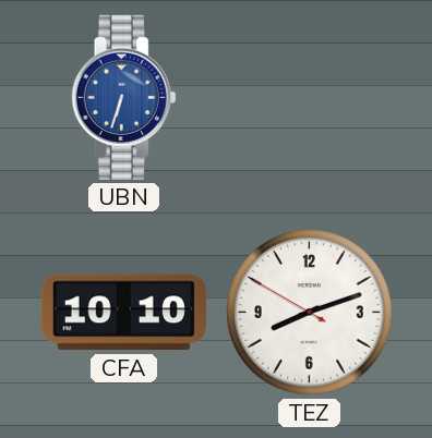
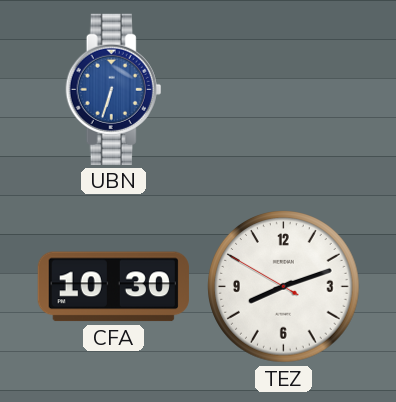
CFA: 10:10 -> 10:30 (113, 287)
